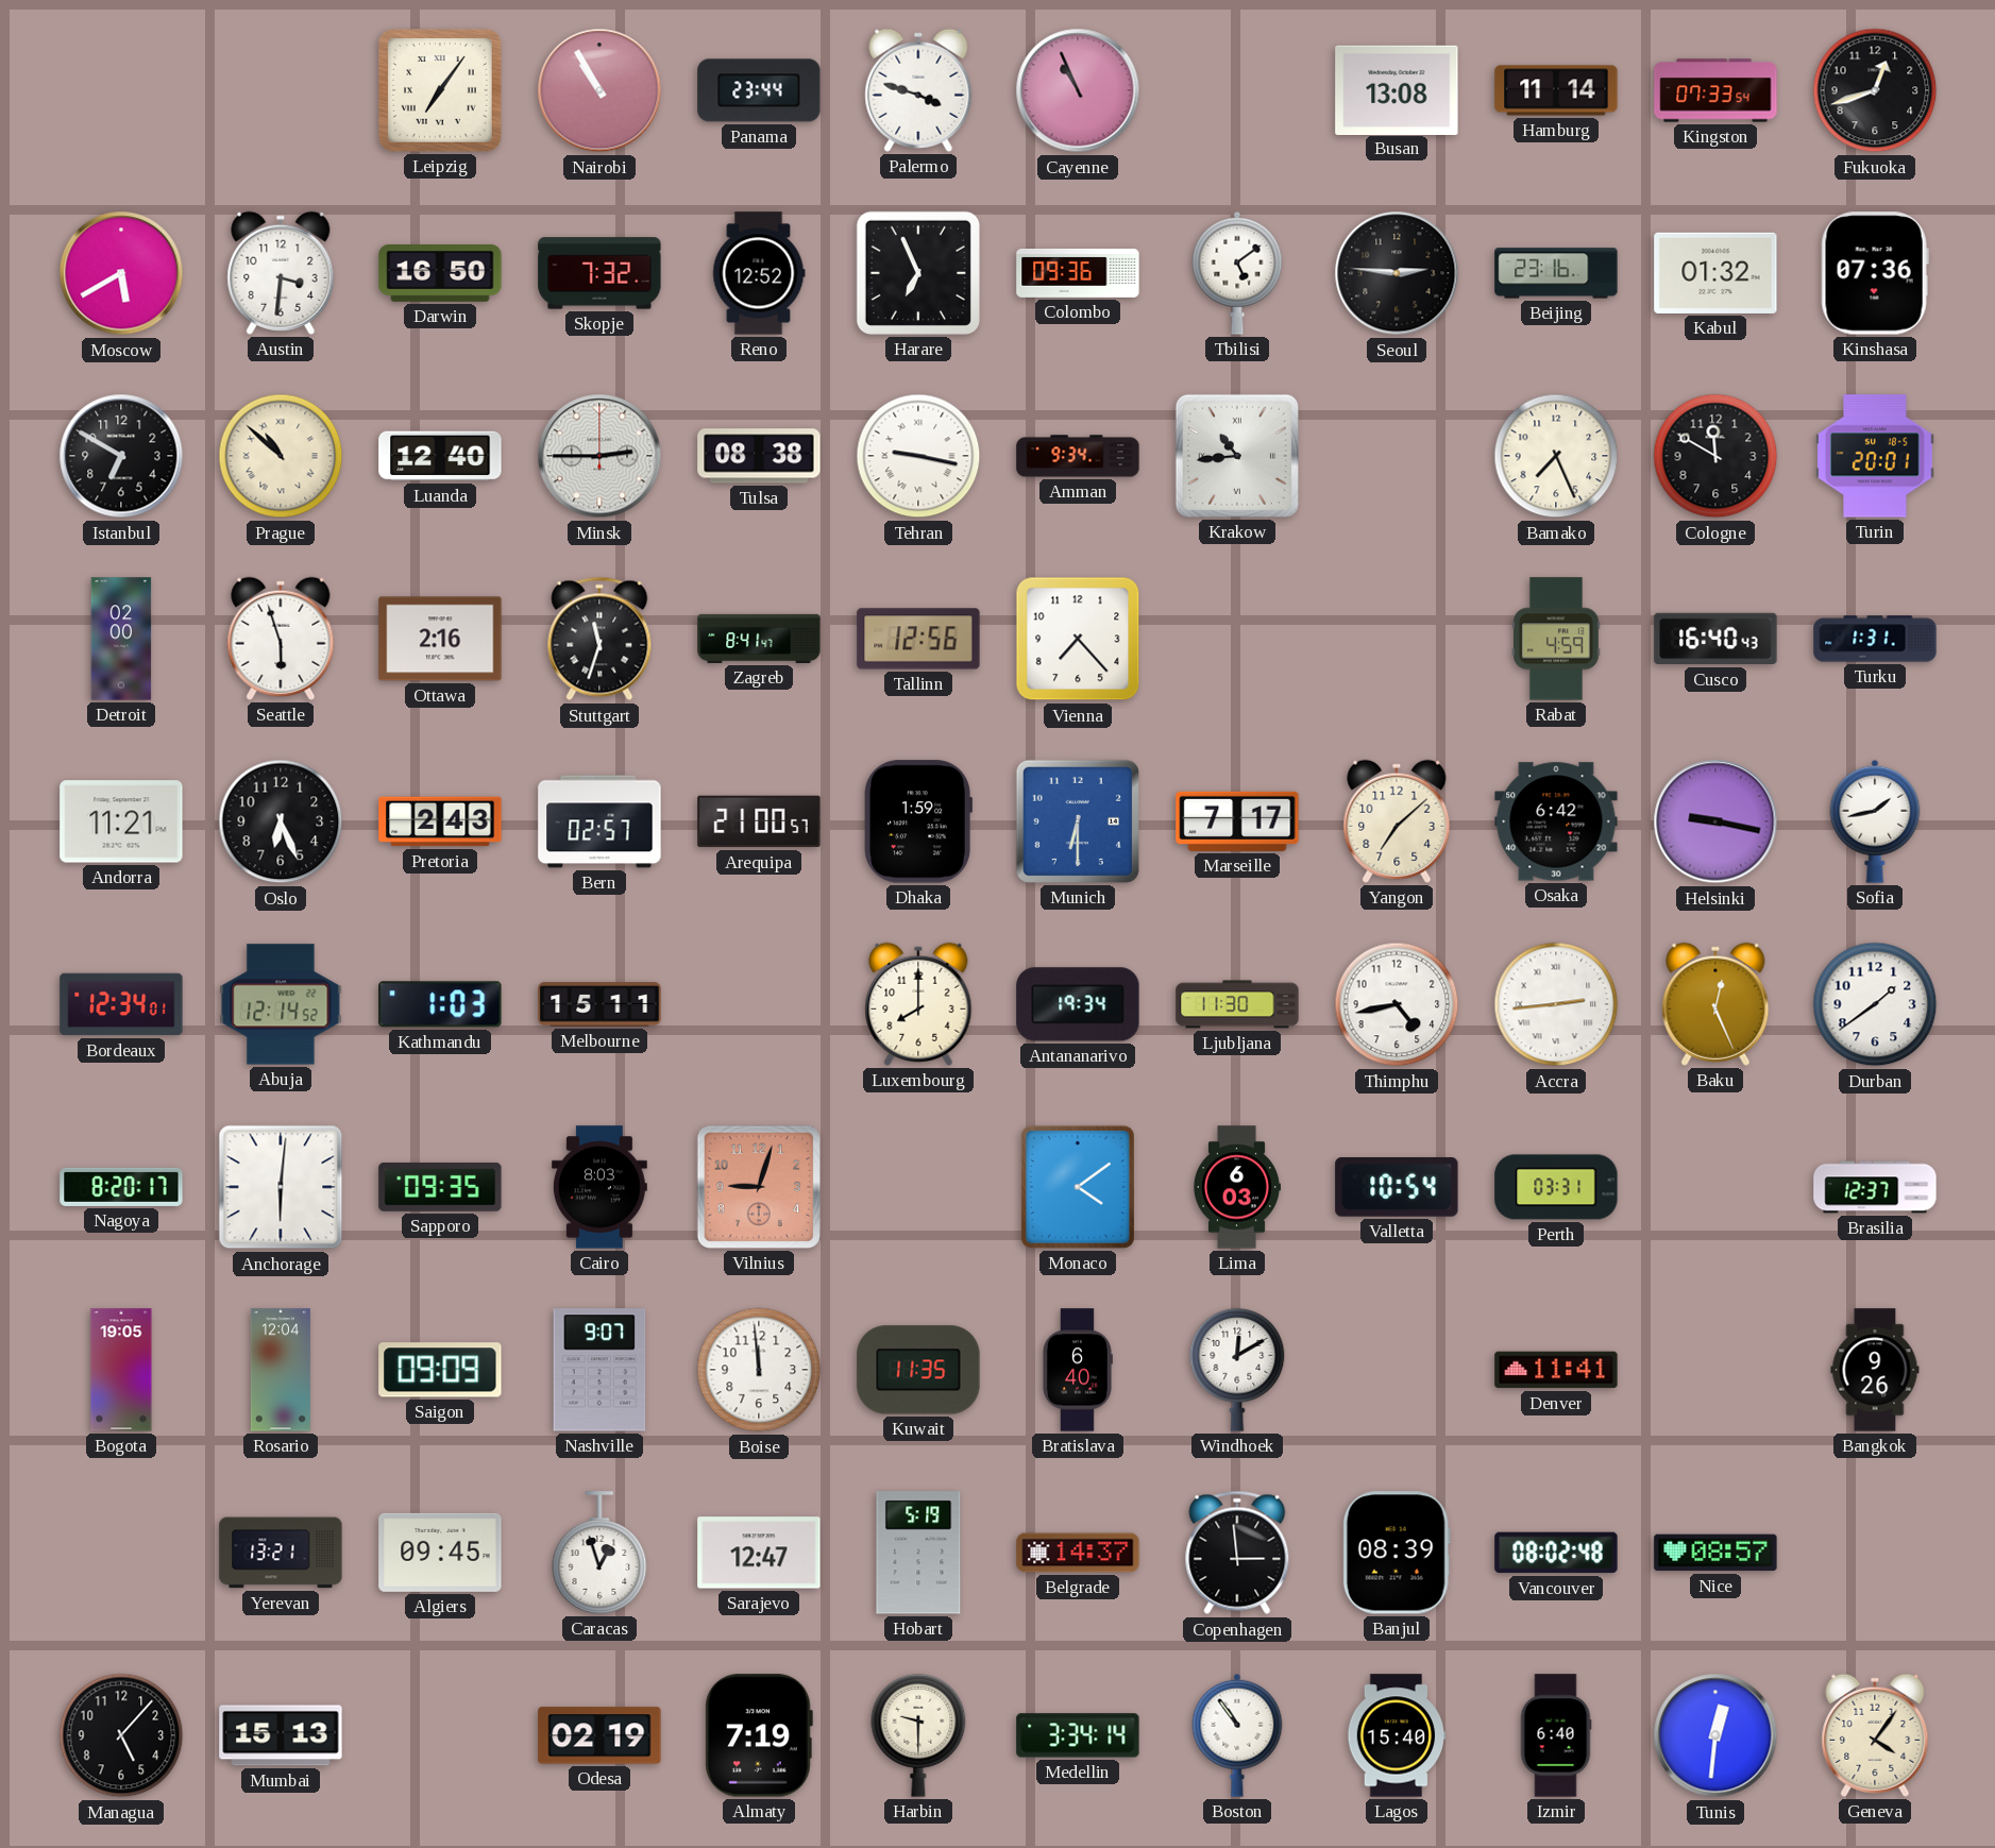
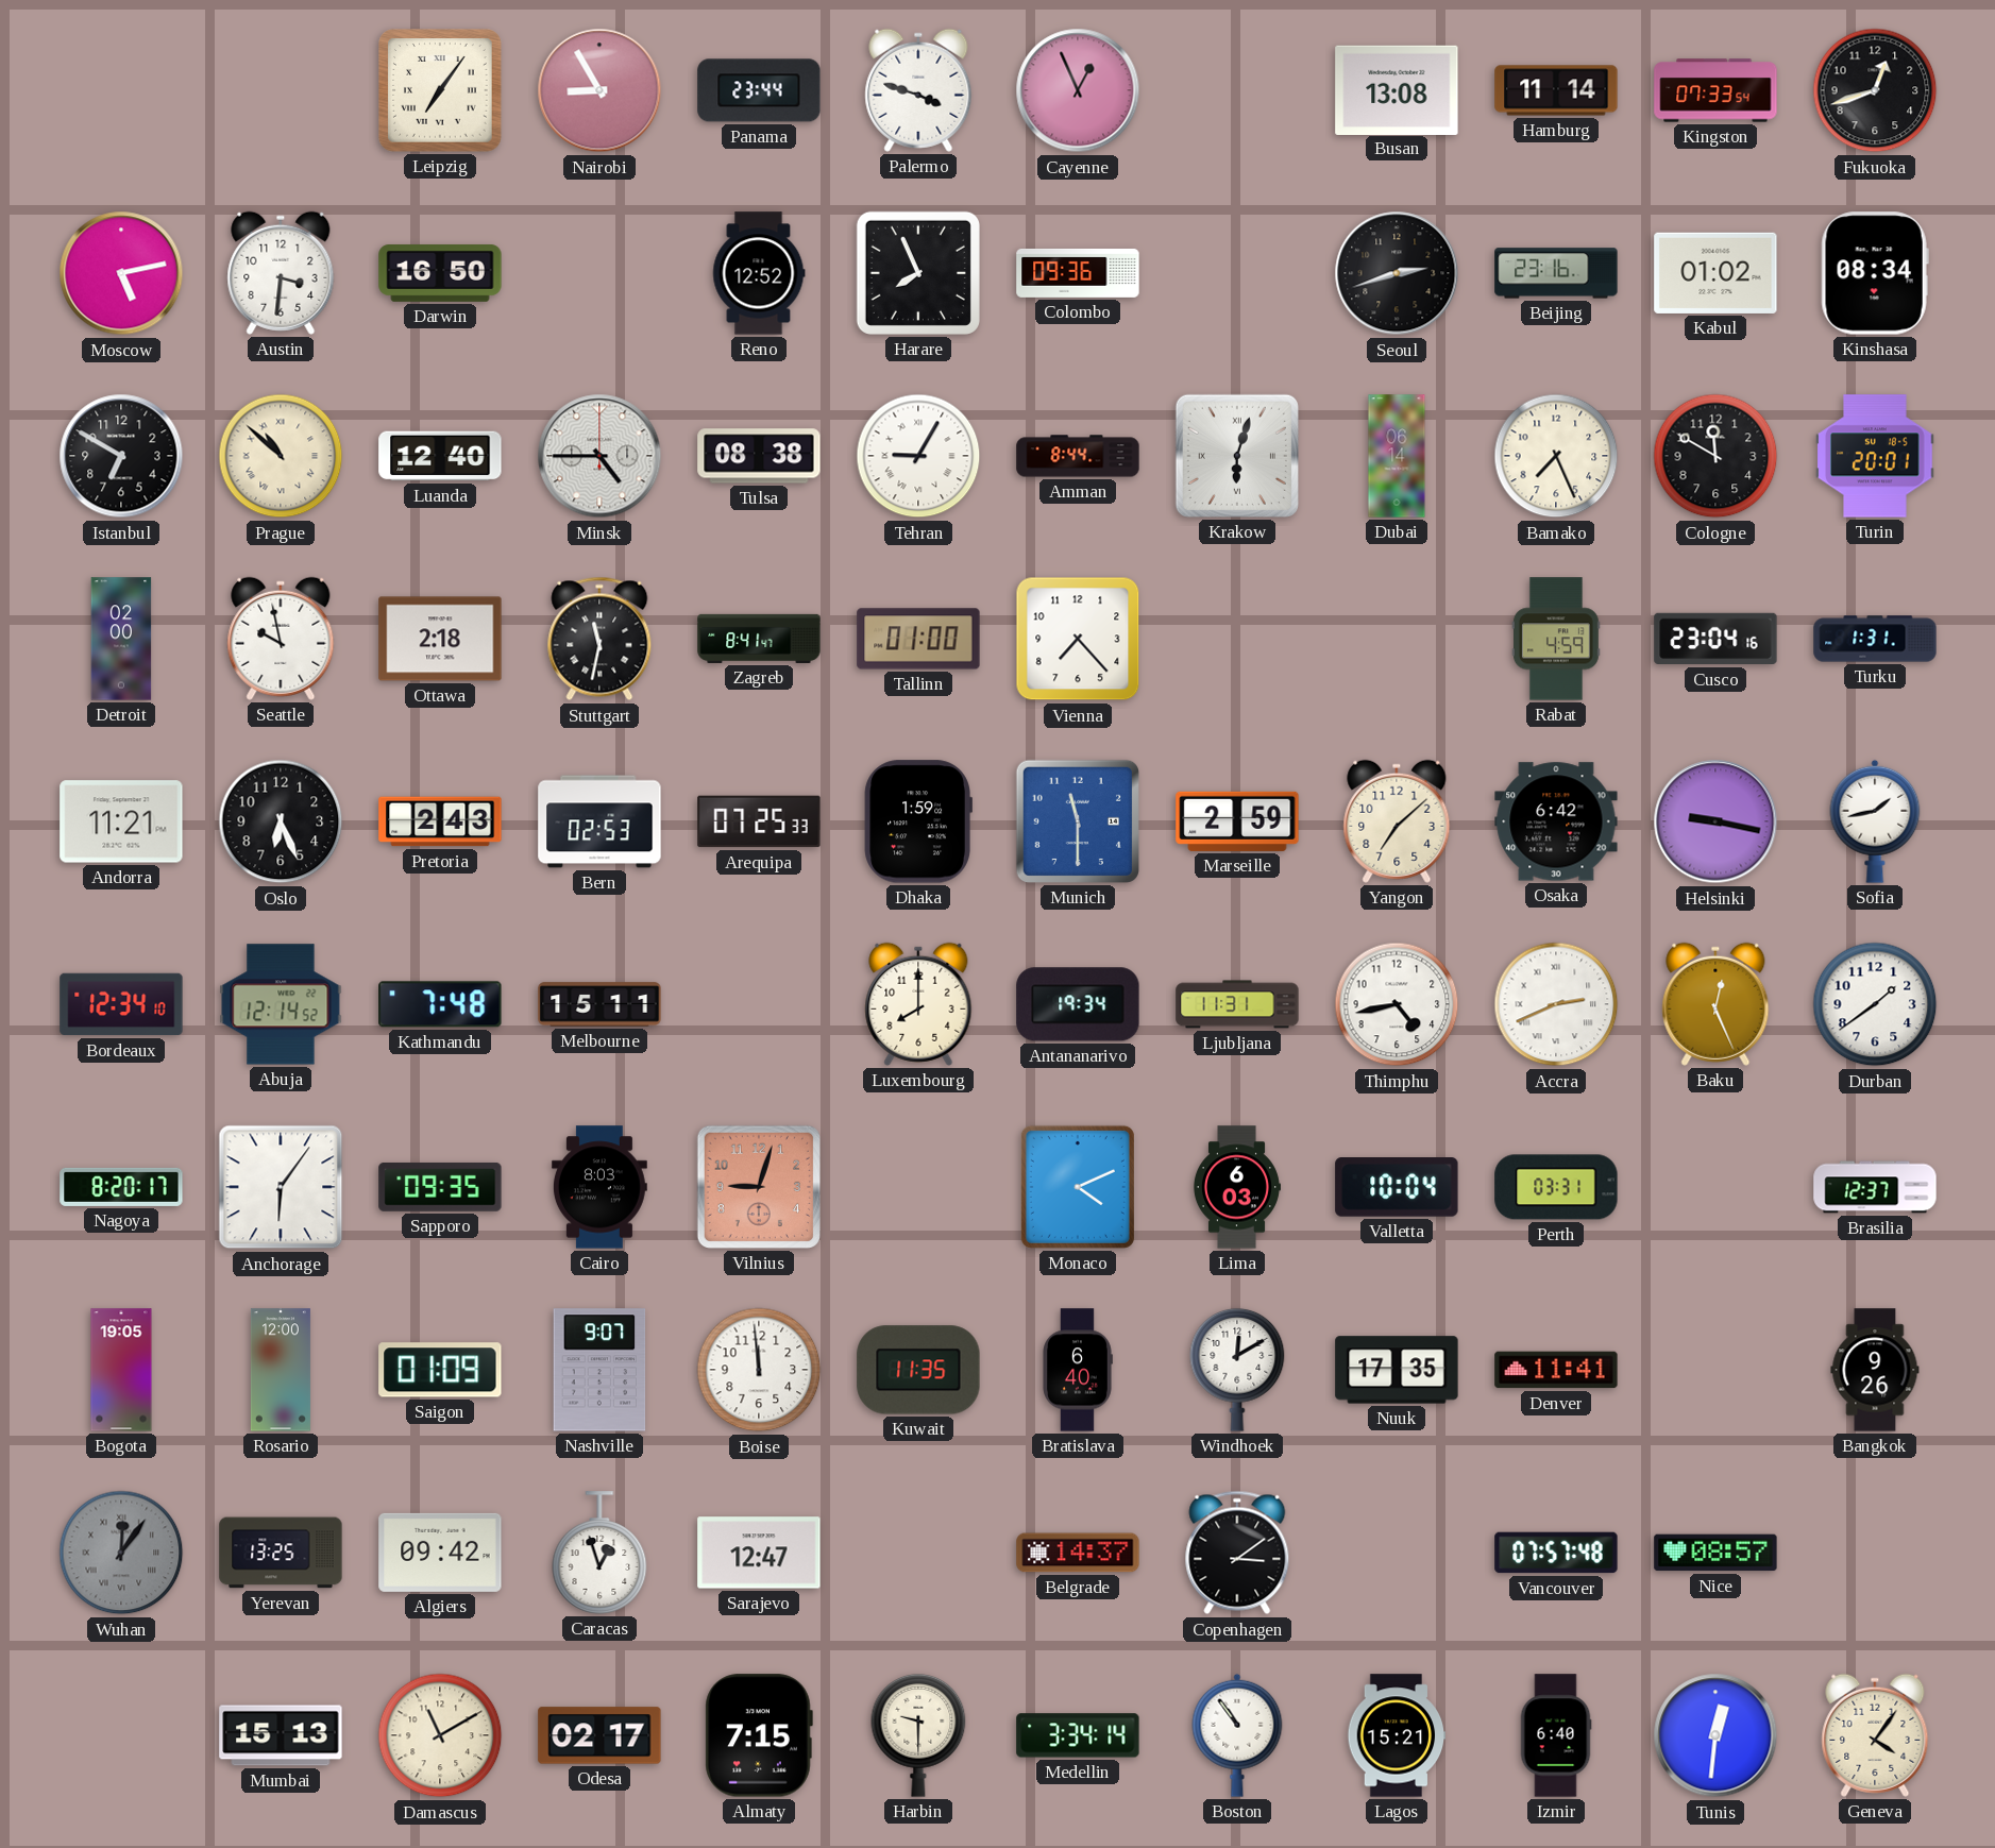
Nairobi: 10:55 -> 8:55 (599, 90)
Cayenne: 10:56 -> 12:56 (1078, 90)
Moscow: 5:40 -> 5:13 (121, 273)
Skopje: 7:32 -> none (599, 273)
Harare: 6:56 -> 7:56 (918, 273)
Tbilisi: 5:09 -> none (1237, 273)
Seoul: 2:46 -> 2:42 (1397, 273)
Kabul: 01:32 -> 01:02 (1715, 273)
Kinshasa: 07:36 -> 08:34 (1875, 273)
Minsk: 2:45 -> 4:45 (599, 456)
Tehran: 9:17 -> 9:05 (918, 456)
Amman: 9:34 -> 8:44 (1078, 456)
Krakow: 10:44 -> 6:03 (1237, 456)
Dubai: none -> 06:14 (1397, 456)
Seattle: 5:57 -> 9:58 (281, 639)
Ottawa: 2:16 -> 2:18 (440, 639)
Stuttgart: 11:33 -> 11:32 (599, 639)
Tallinn: 12:56 -> 01:00 (918, 639)
Cusco: 16:40 -> 23:04 (1715, 639)
Bern: 02:57 -> 02:53 (599, 821)
Arequipa: 21:00 -> 07:25 (759, 821)
Munich: 6:30 -> 11:30 (1078, 821)
Marseille: 7:17 -> 2:59 (1237, 821)
Bordeaux: 12:34:01 -> 12:34:10 (121, 1004)
Kathmandu: 1:03 -> 7:48 (440, 1004)
Ljubljana: 11:30 -> 11:31 (1237, 1004)
Accra: 2:44 -> 2:41 (1556, 1004)
Anchorage: 6:01 -> 6:06 (281, 1187)
Monaco: 4:09 -> 4:11 (1078, 1187)
Valletta: 10:54 -> 10:04 (1397, 1188)
Rosario: 12:04 -> 12:00 (281, 1370)
Saigon: 09:09 -> 01:09 (440, 1370)
Nuuk: none -> 17:35 (1397, 1370)
Wuhan: none -> 12:06 (121, 1553)
Yerevan: 13:21 -> 13:25 (281, 1553)
Algiers: 09:45 -> 09:42 (440, 1553)
Hobart: 5:19 -> none (918, 1553)
Copenhagen: 2:59 -> 3:09 (1237, 1553)
Banjul: 08:39 -> none (1397, 1553)
Vancouver: 08:02 -> 07:57 (1556, 1553)
Managua: 5:07 -> none (121, 1735)
Damascus: none -> 11:10 (440, 1735)
Odesa: 02:19 -> 02:17 (599, 1735)
Almaty: 7:19 -> 7:15 (759, 1735)
Lagos: 15:40 -> 15:21 (1397, 1735)
